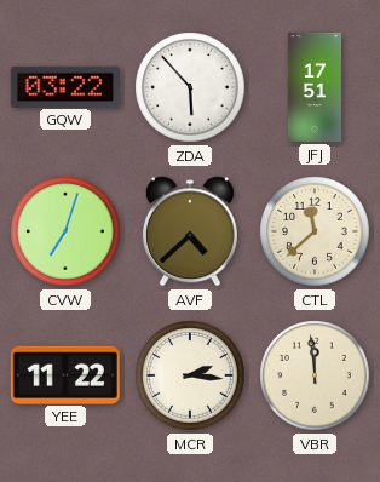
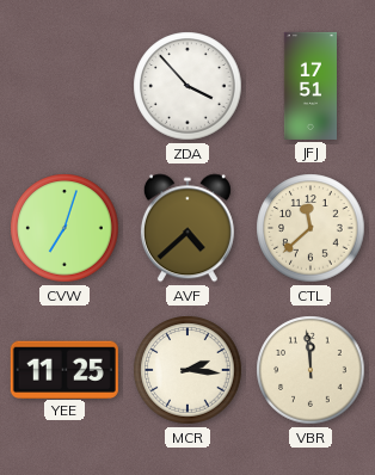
GQW: 03:22 -> none (65, 86)
ZDA: 5:53 -> 3:53 (187, 86)
YEE: 11:22 -> 11:25 (64, 369)
